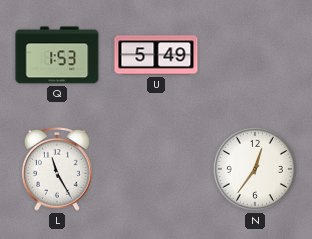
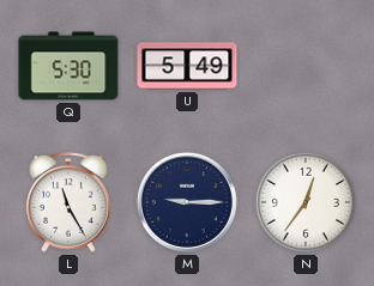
Q: 1:53 -> 5:30 (68, 66)
M: none -> 9:15 (187, 202)
